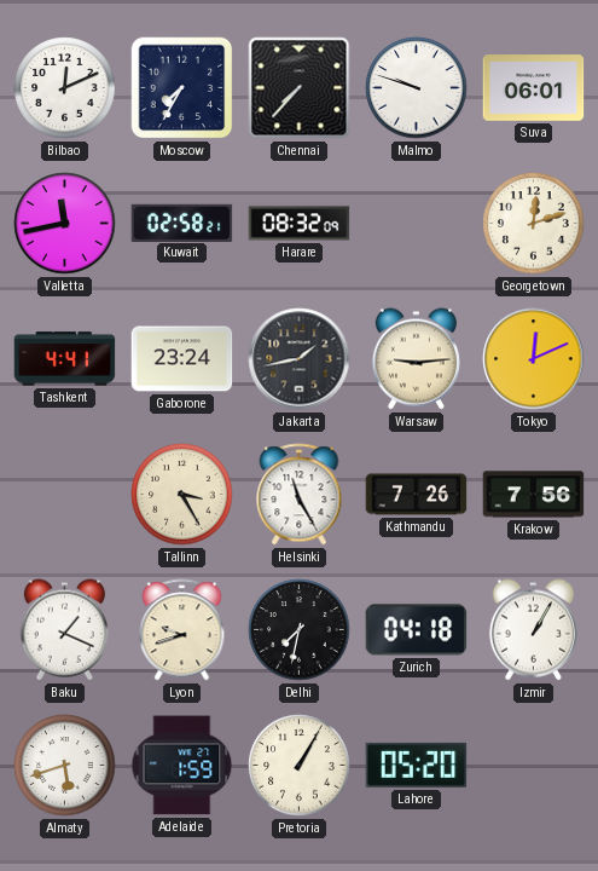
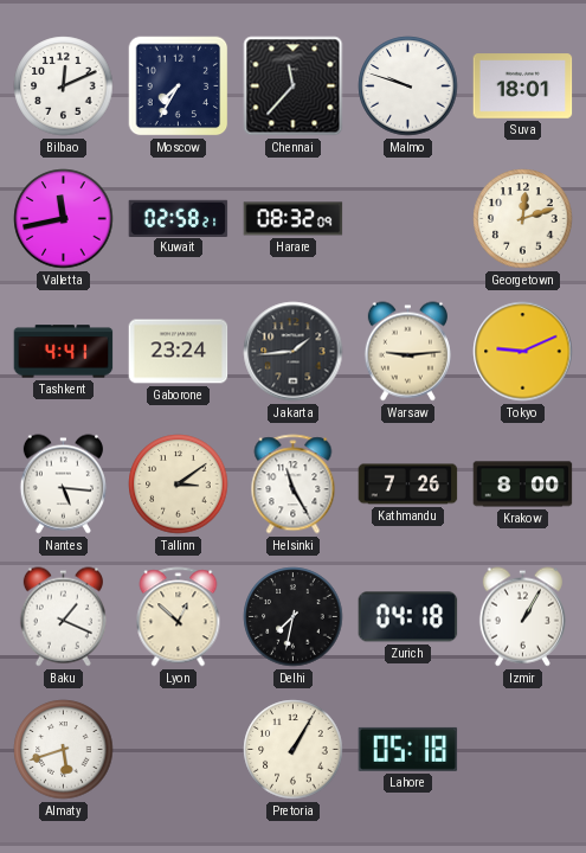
Chennai: 7:37 -> 11:37 (294, 86)
Suva: 06:01 -> 18:01 (523, 86)
Jakarta: 1:43 -> 1:44 (294, 352)
Tokyo: 12:11 -> 9:11 (523, 352)
Nantes: none -> 5:16 (63, 485)
Tallinn: 3:25 -> 3:09 (179, 485)
Krakow: 7:56 -> 8:00 (523, 485)
Lyon: 9:42 -> 12:52 (179, 617)
Adelaide: 1:59 -> none (182, 766)
Lahore: 05:20 -> 05:18 (408, 749)
